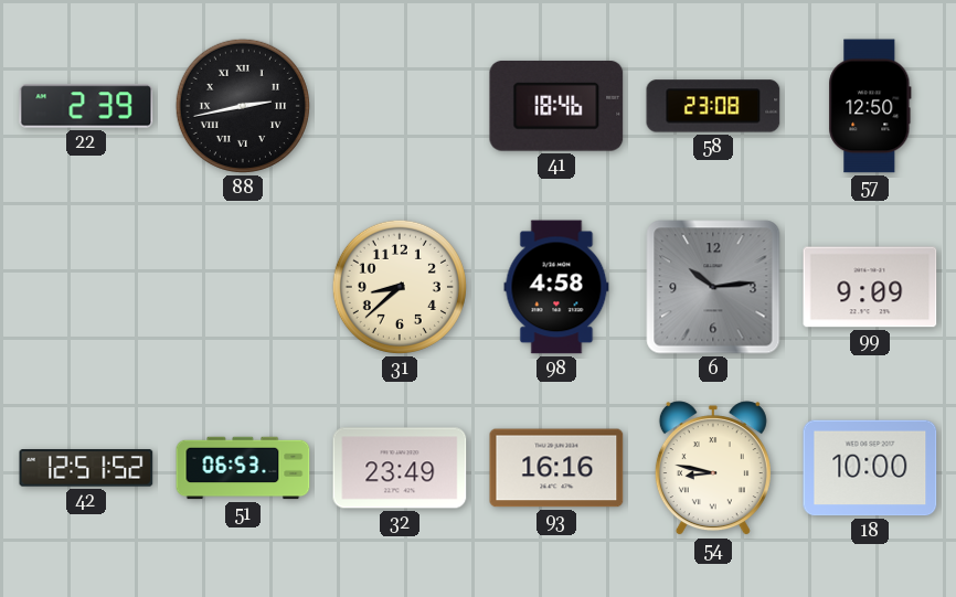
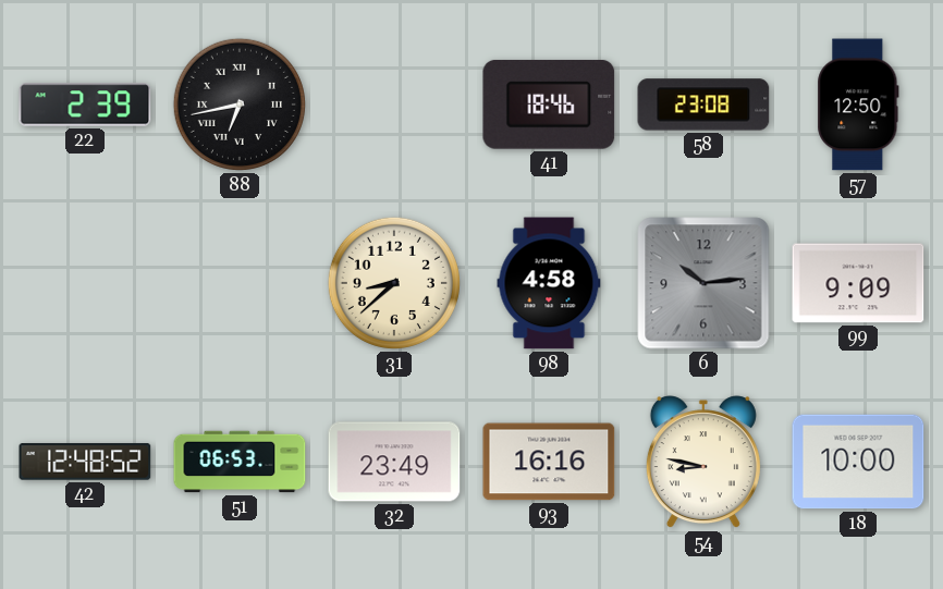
88: 2:43 -> 6:43 (240, 105)
42: 12:51 -> 12:48 (85, 462)
